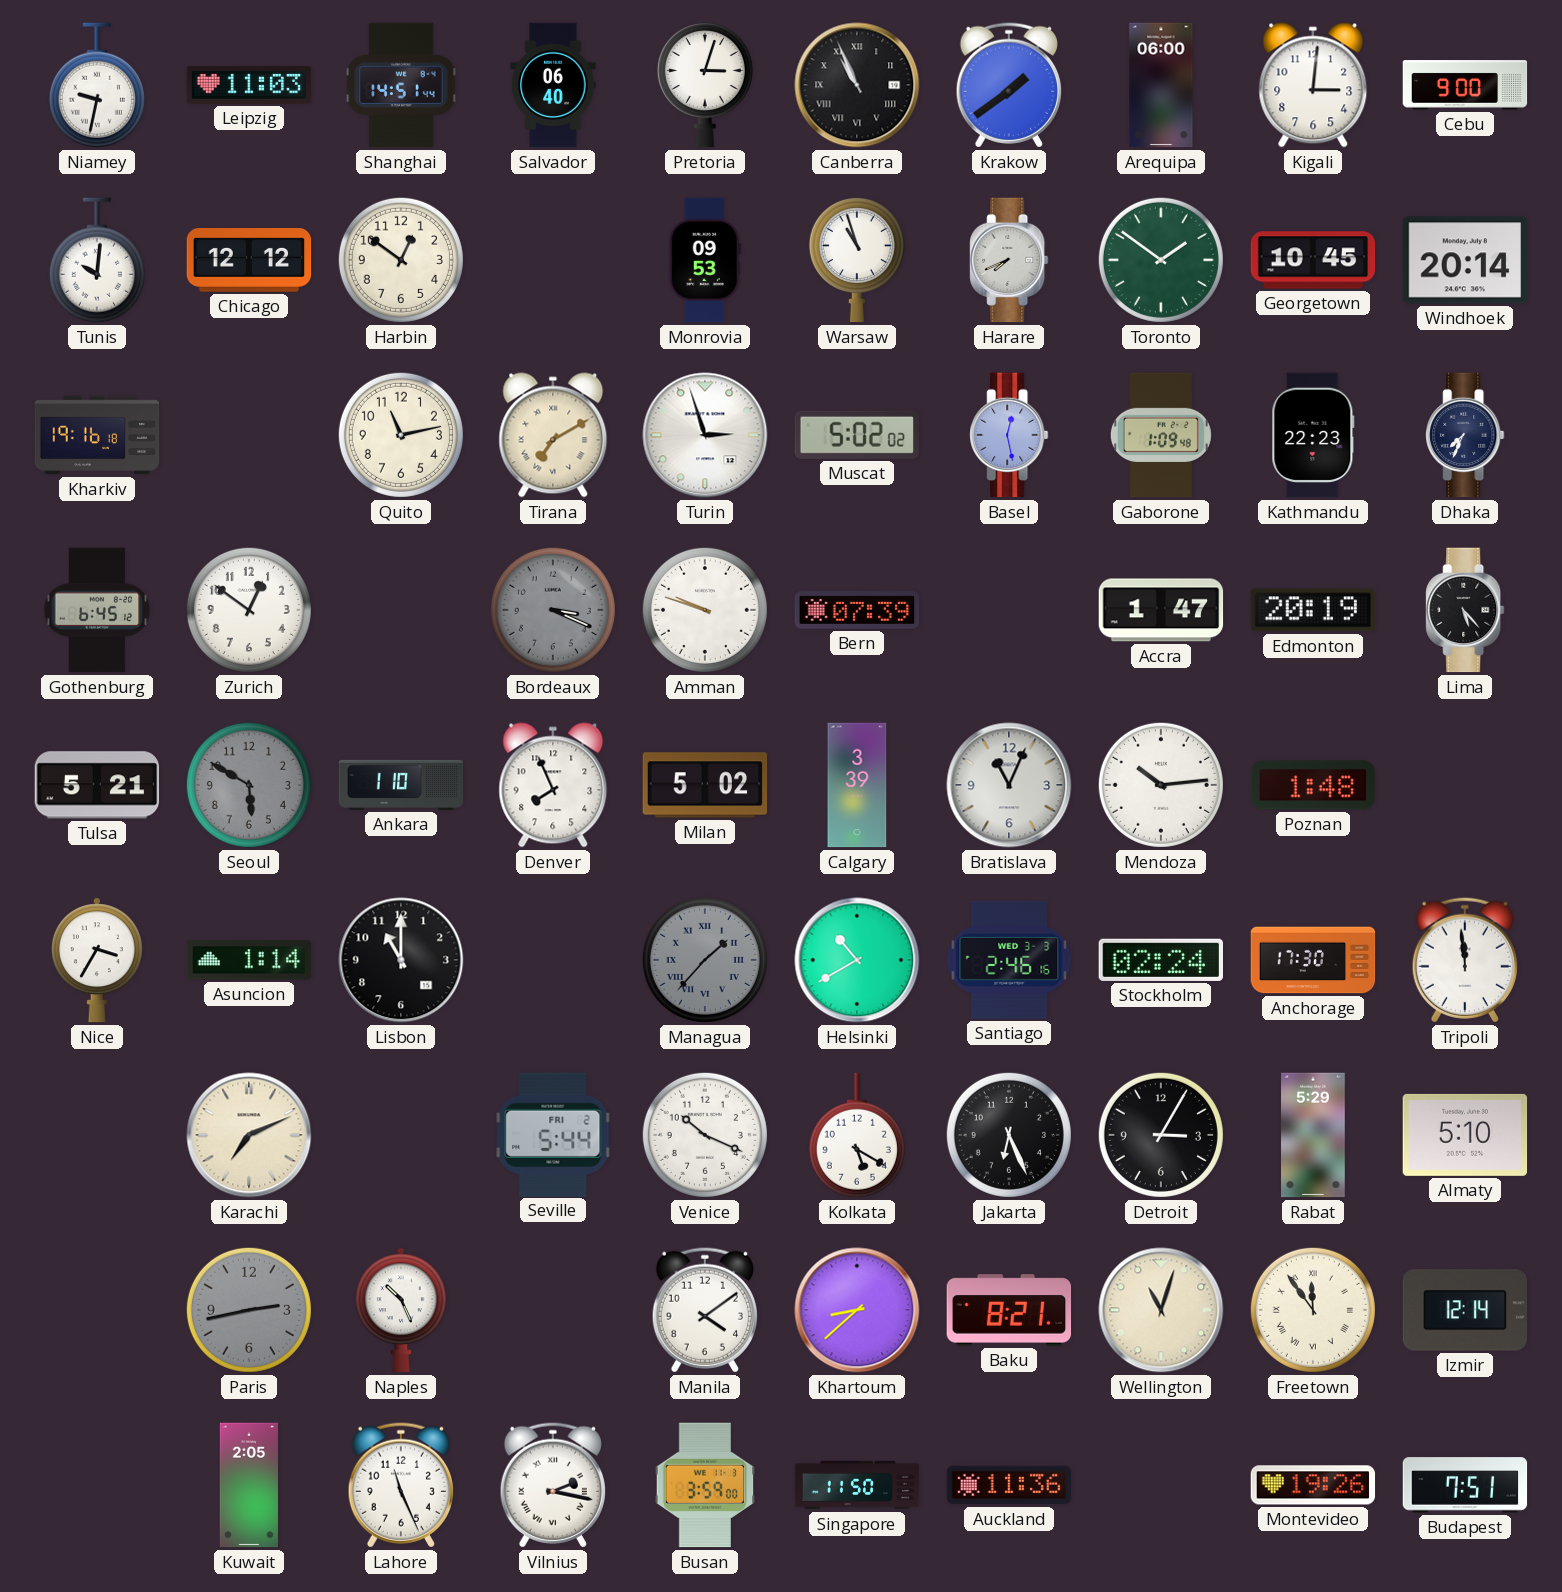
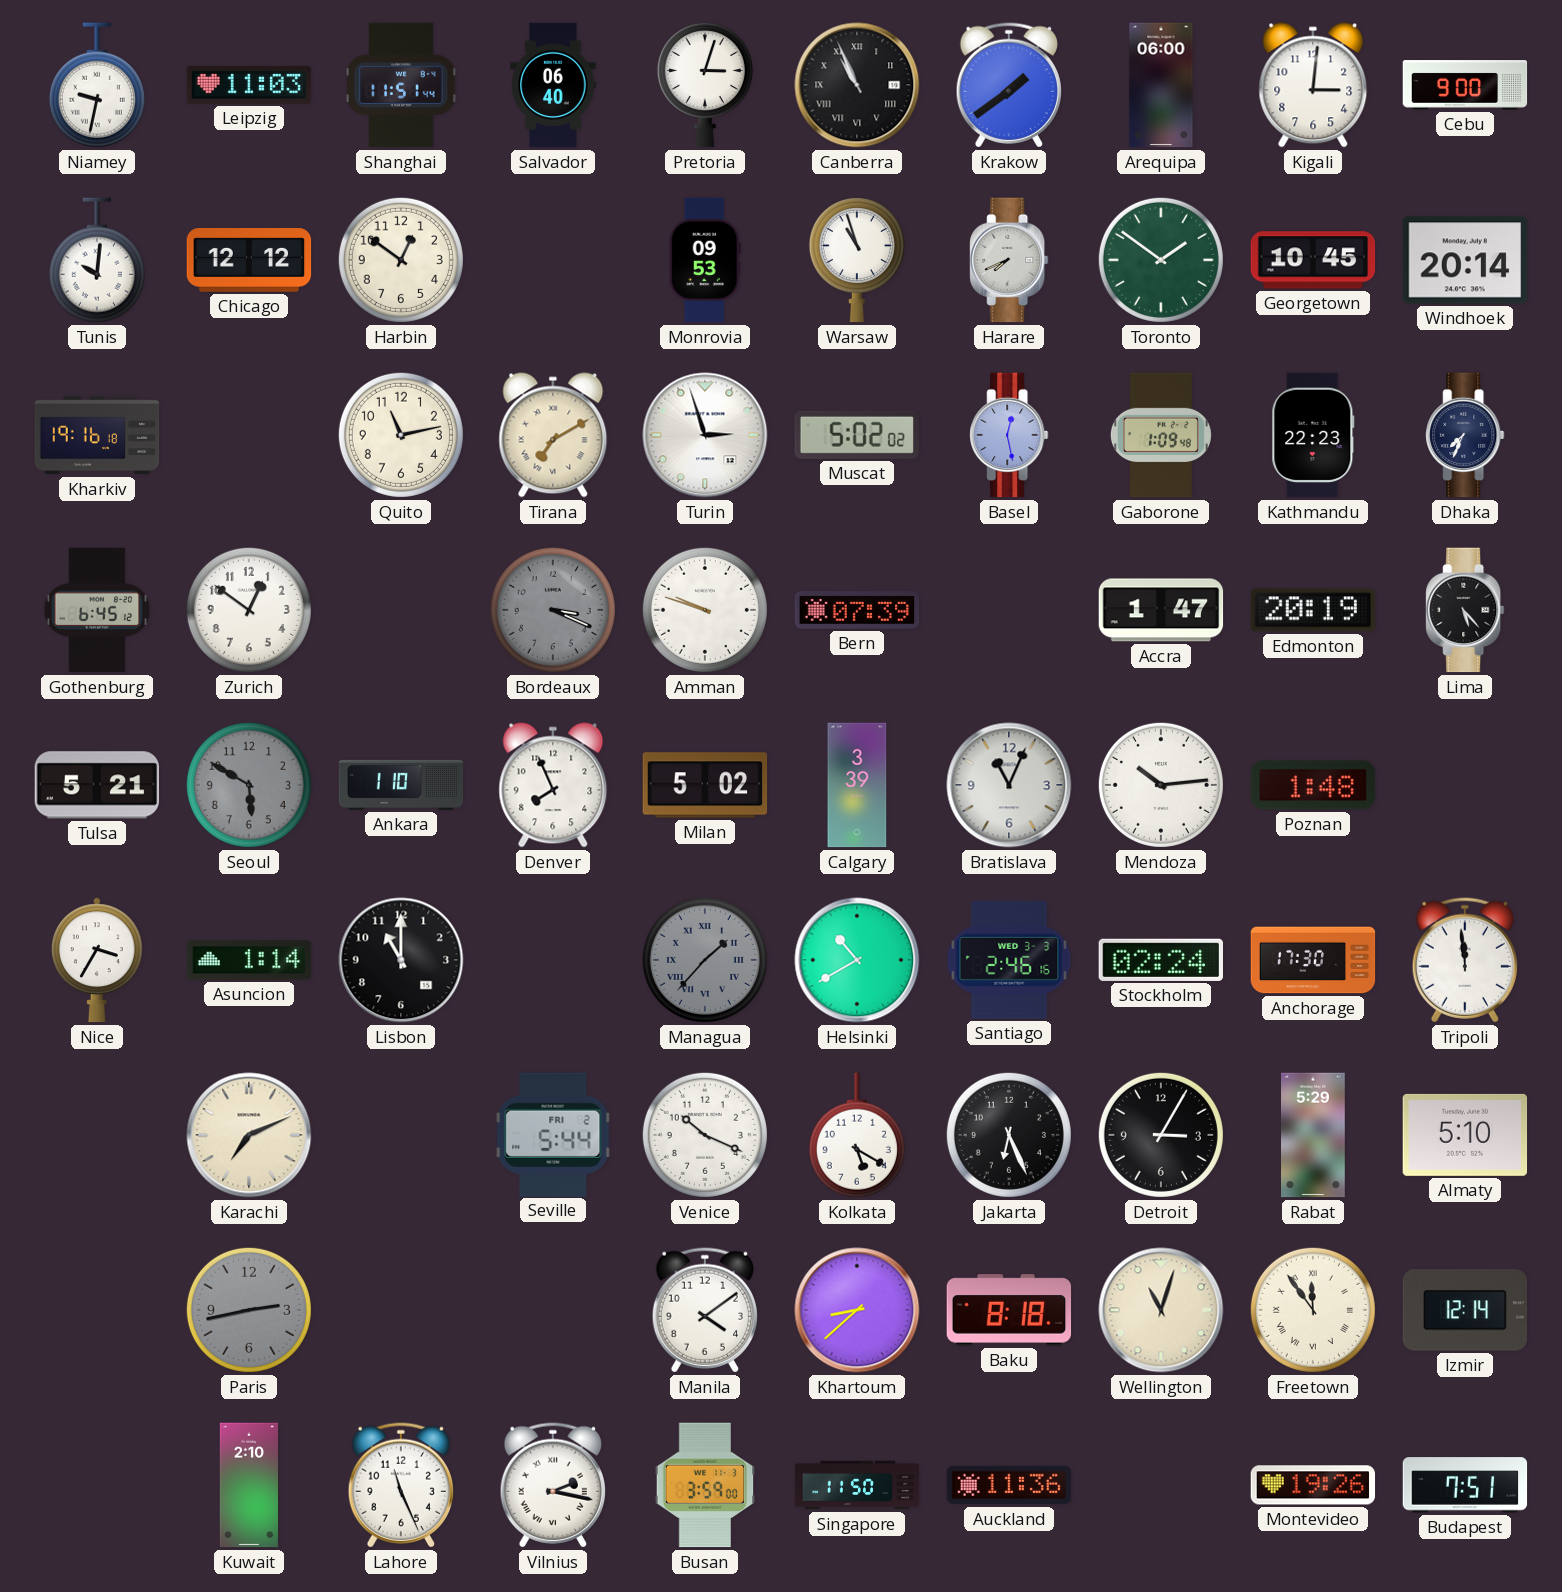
Shanghai: 14:51 -> 11:51 (401, 85)
Naples: 10:26 -> none (401, 1310)
Baku: 8:21 -> 8:18 (1009, 1310)
Kuwait: 2:05 -> 2:10 (248, 1485)
